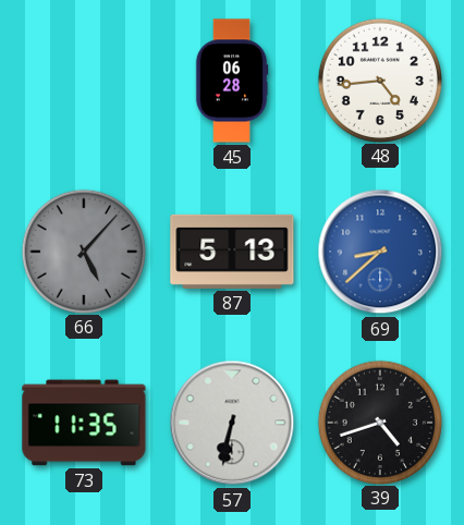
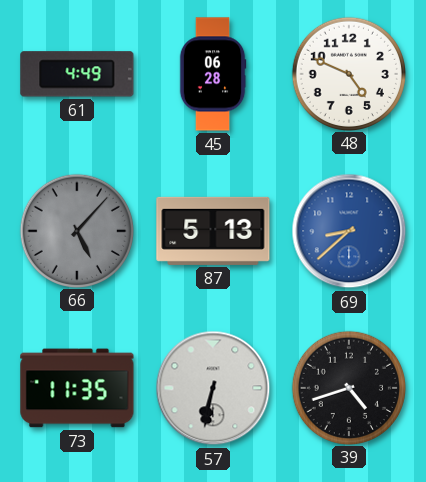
61: none -> 4:49 (77, 74)
48: 4:44 -> 4:49 (348, 73)
